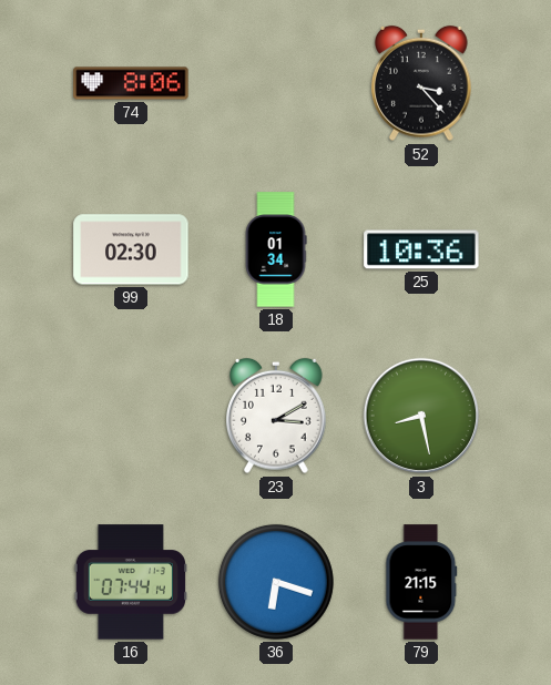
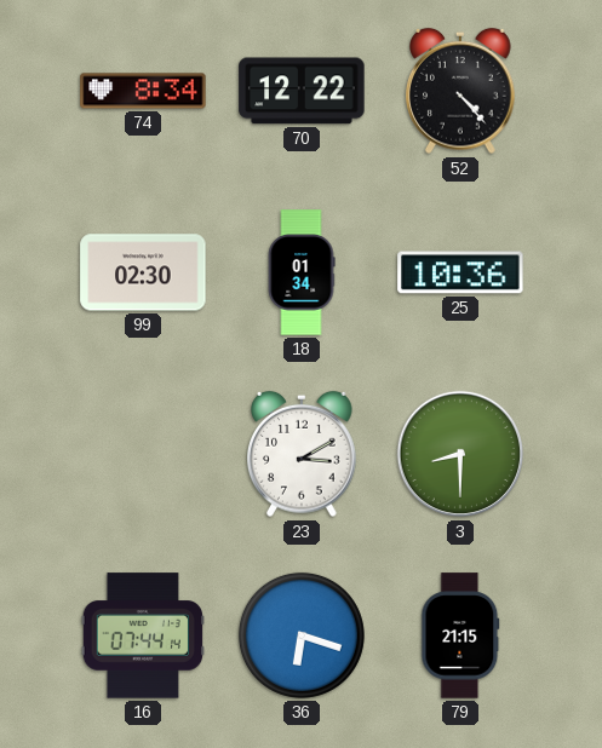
74: 8:06 -> 8:34 (143, 91)
70: none -> 12:22 (302, 91)
52: 3:23 -> 4:23 (460, 91)
3: 8:28 -> 8:30 (460, 454)
